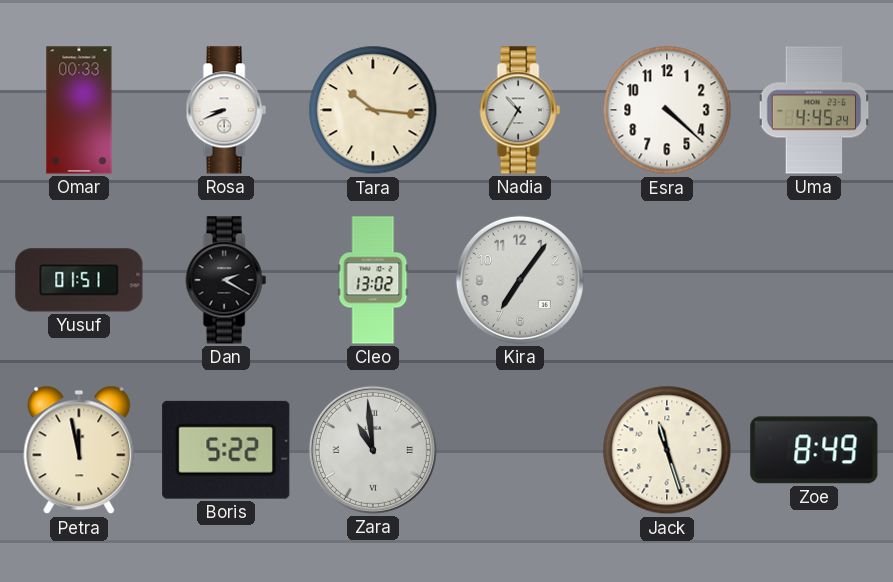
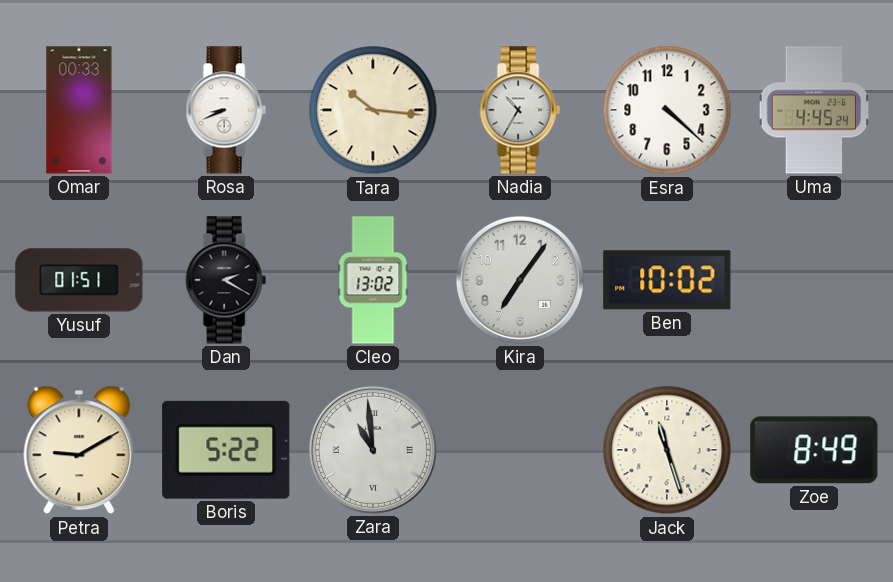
Ben: none -> 10:02 (667, 280)
Petra: 11:58 -> 9:10 (79, 450)
